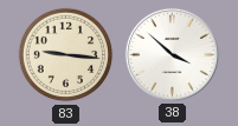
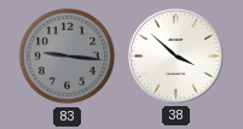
83 dial: cream -> grey (68, 57)
